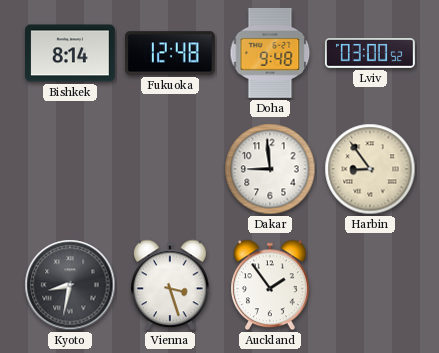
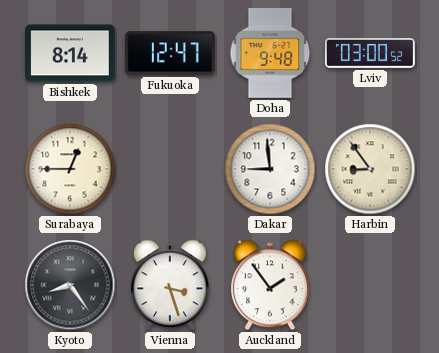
Fukuoka: 12:48 -> 12:47 (171, 53)
Surabaya: none -> 12:45 (70, 169)
Kyoto: 8:32 -> 8:24 (70, 285)
